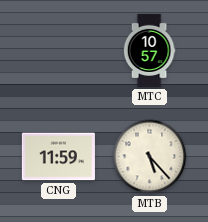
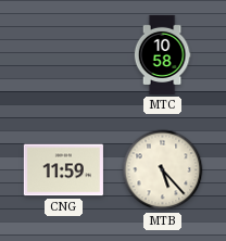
MTC: 10:57 -> 10:58 (162, 54)
